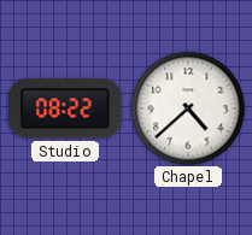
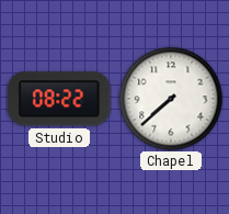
Chapel: 4:38 -> 7:38 (171, 99)
